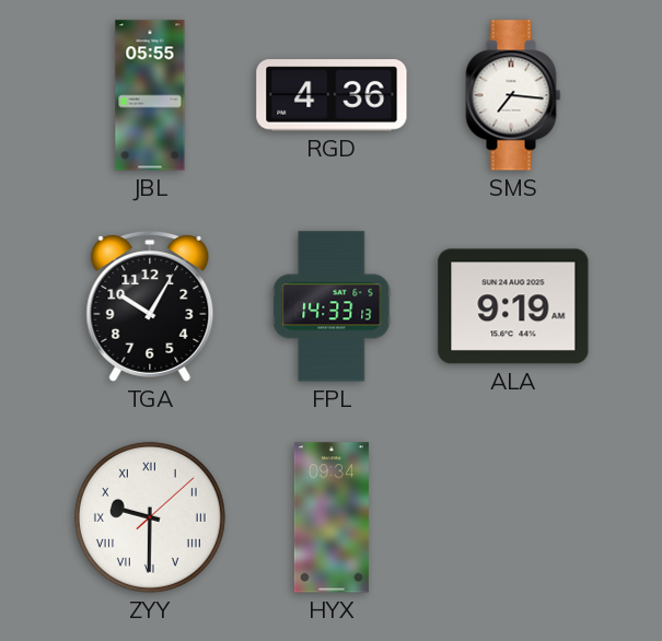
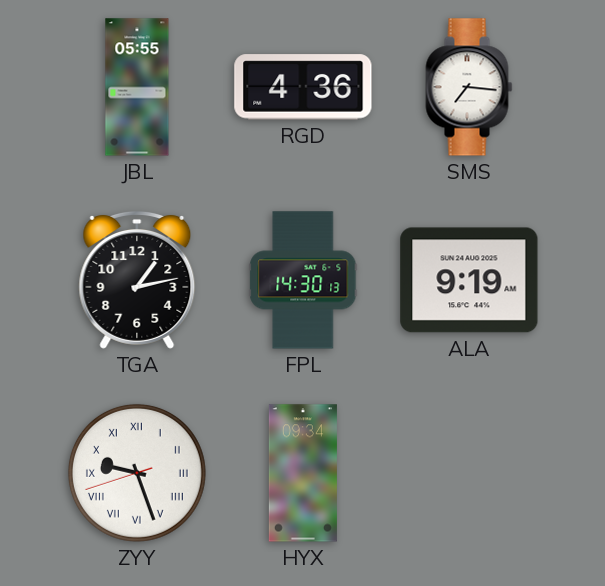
TGA: 10:05 -> 1:13 (137, 280)
FPL: 14:33 -> 14:30 (303, 280)
ZYY: 9:30 -> 9:26 (137, 473)
